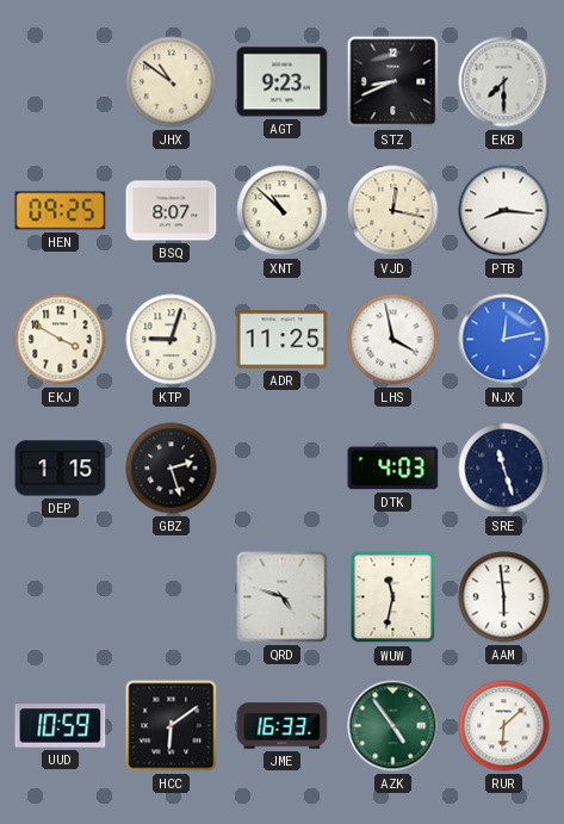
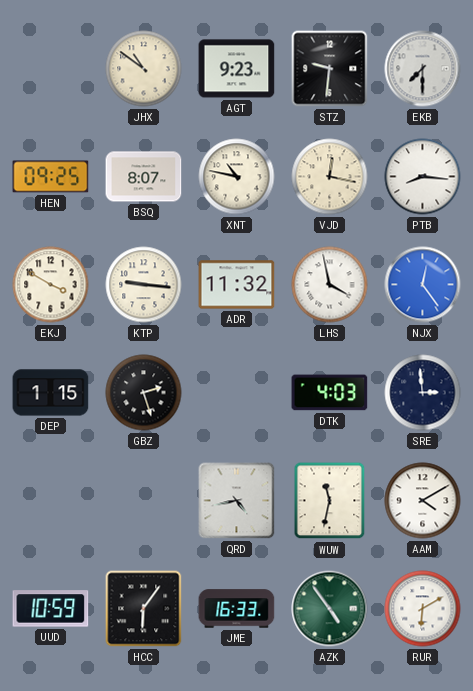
STZ: 8:41 -> 9:31 (330, 69)
XNT: 10:52 -> 10:47 (237, 177)
KTP: 9:03 -> 9:16 (144, 285)
ADR: 11:25 -> 11:32 (237, 285)
NJX: 12:13 -> 12:24 (423, 285)
SRE: 11:27 -> 2:59 (423, 393)
QRD: 4:48 -> 4:43 (237, 501)
AAM: 5:59 -> 4:10 (423, 501)
HCC: 6:09 -> 6:06 (144, 609)
RUR: 6:08 -> 6:10 (423, 609)
